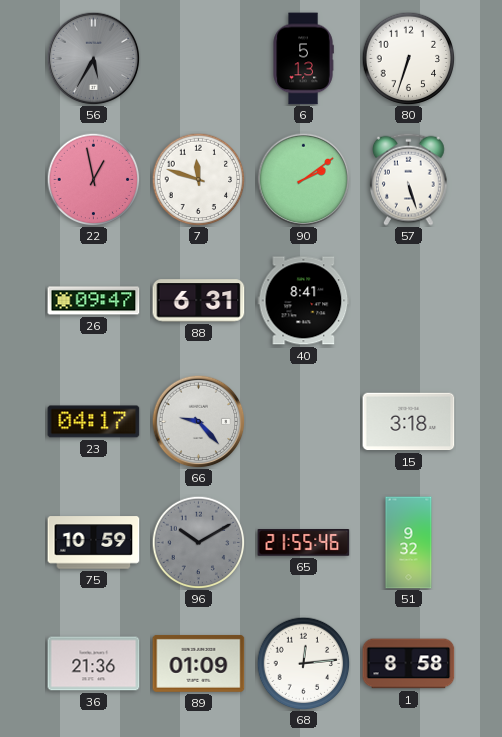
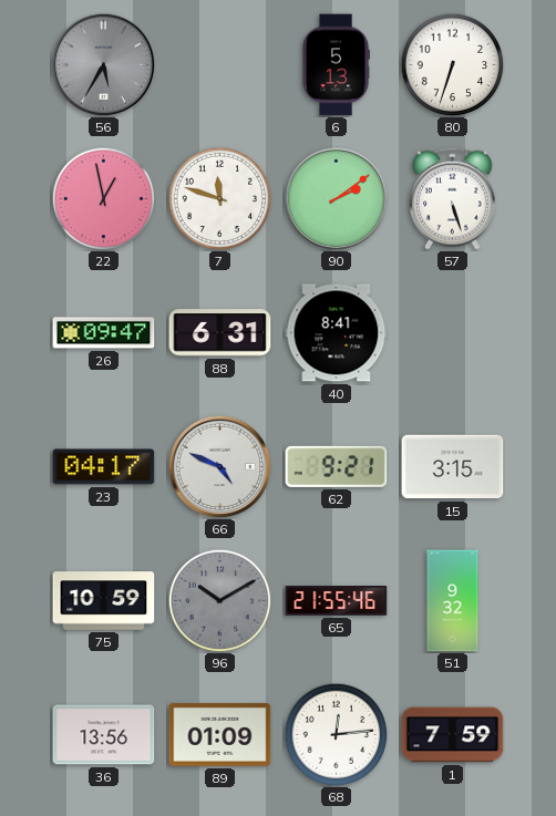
66: 9:23 -> 4:49 (219, 466)
62: none -> 9:21 (337, 466)
15: 3:18 -> 3:15 (453, 467)
36: 21:36 -> 13:56 (104, 735)
1: 8:58 -> 7:59 (453, 735)
